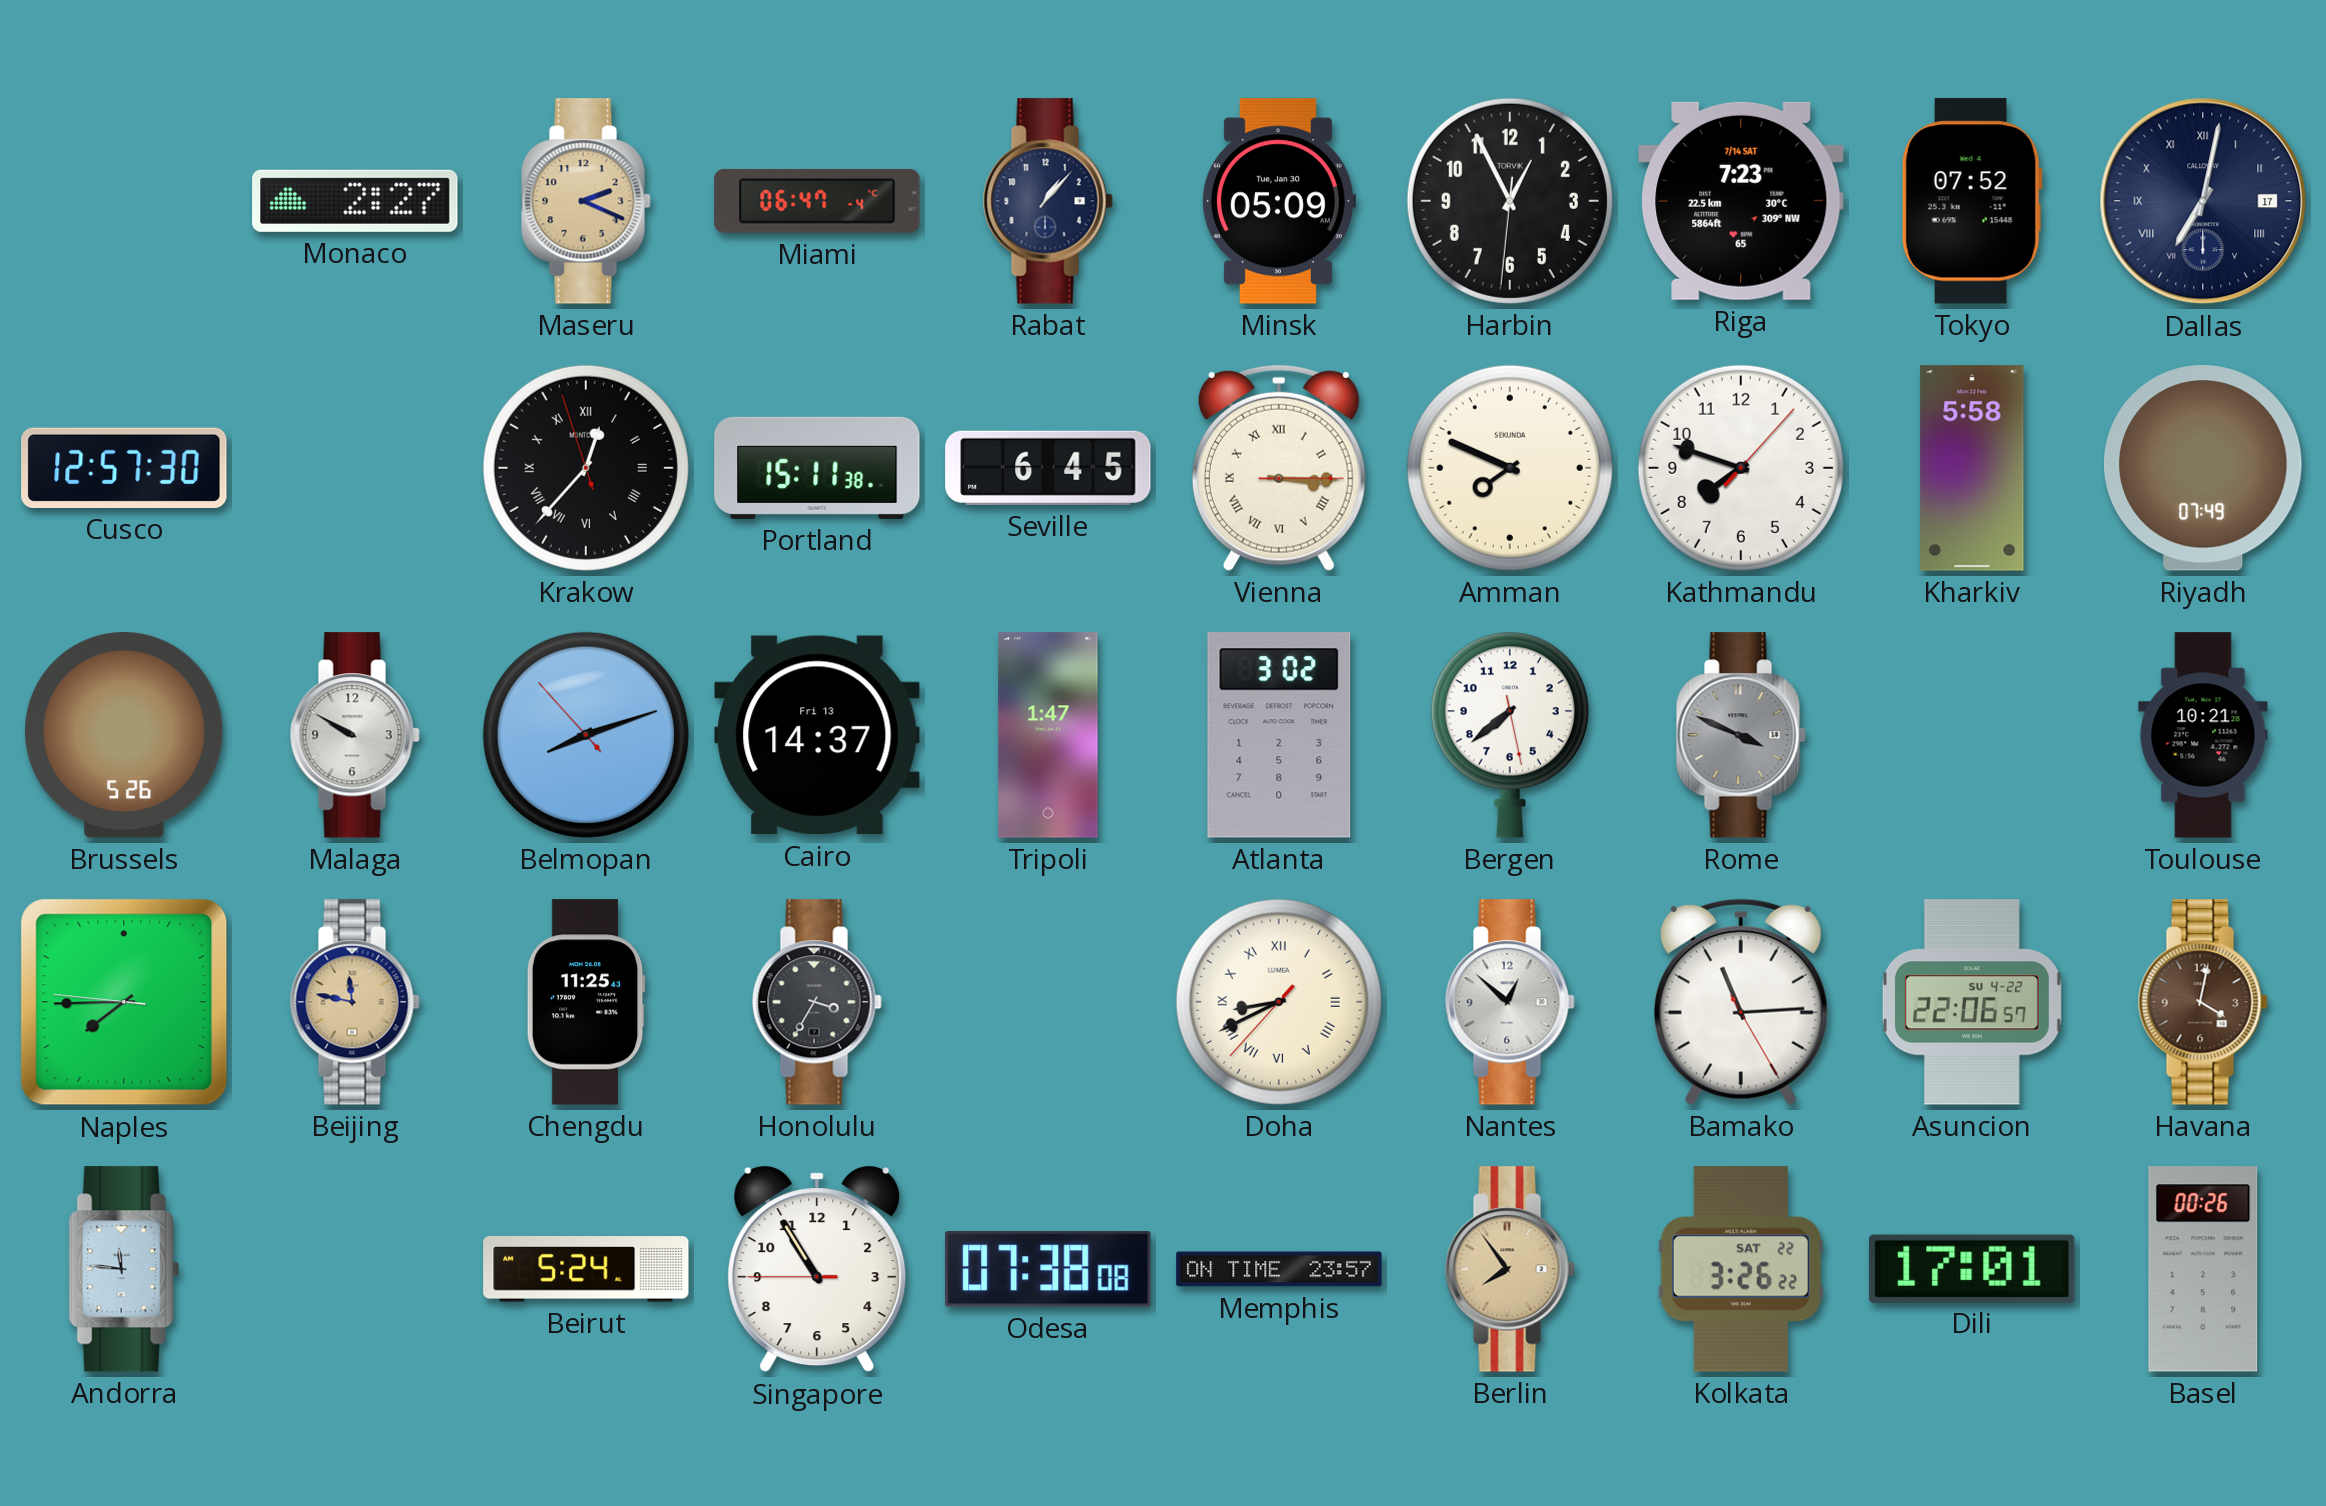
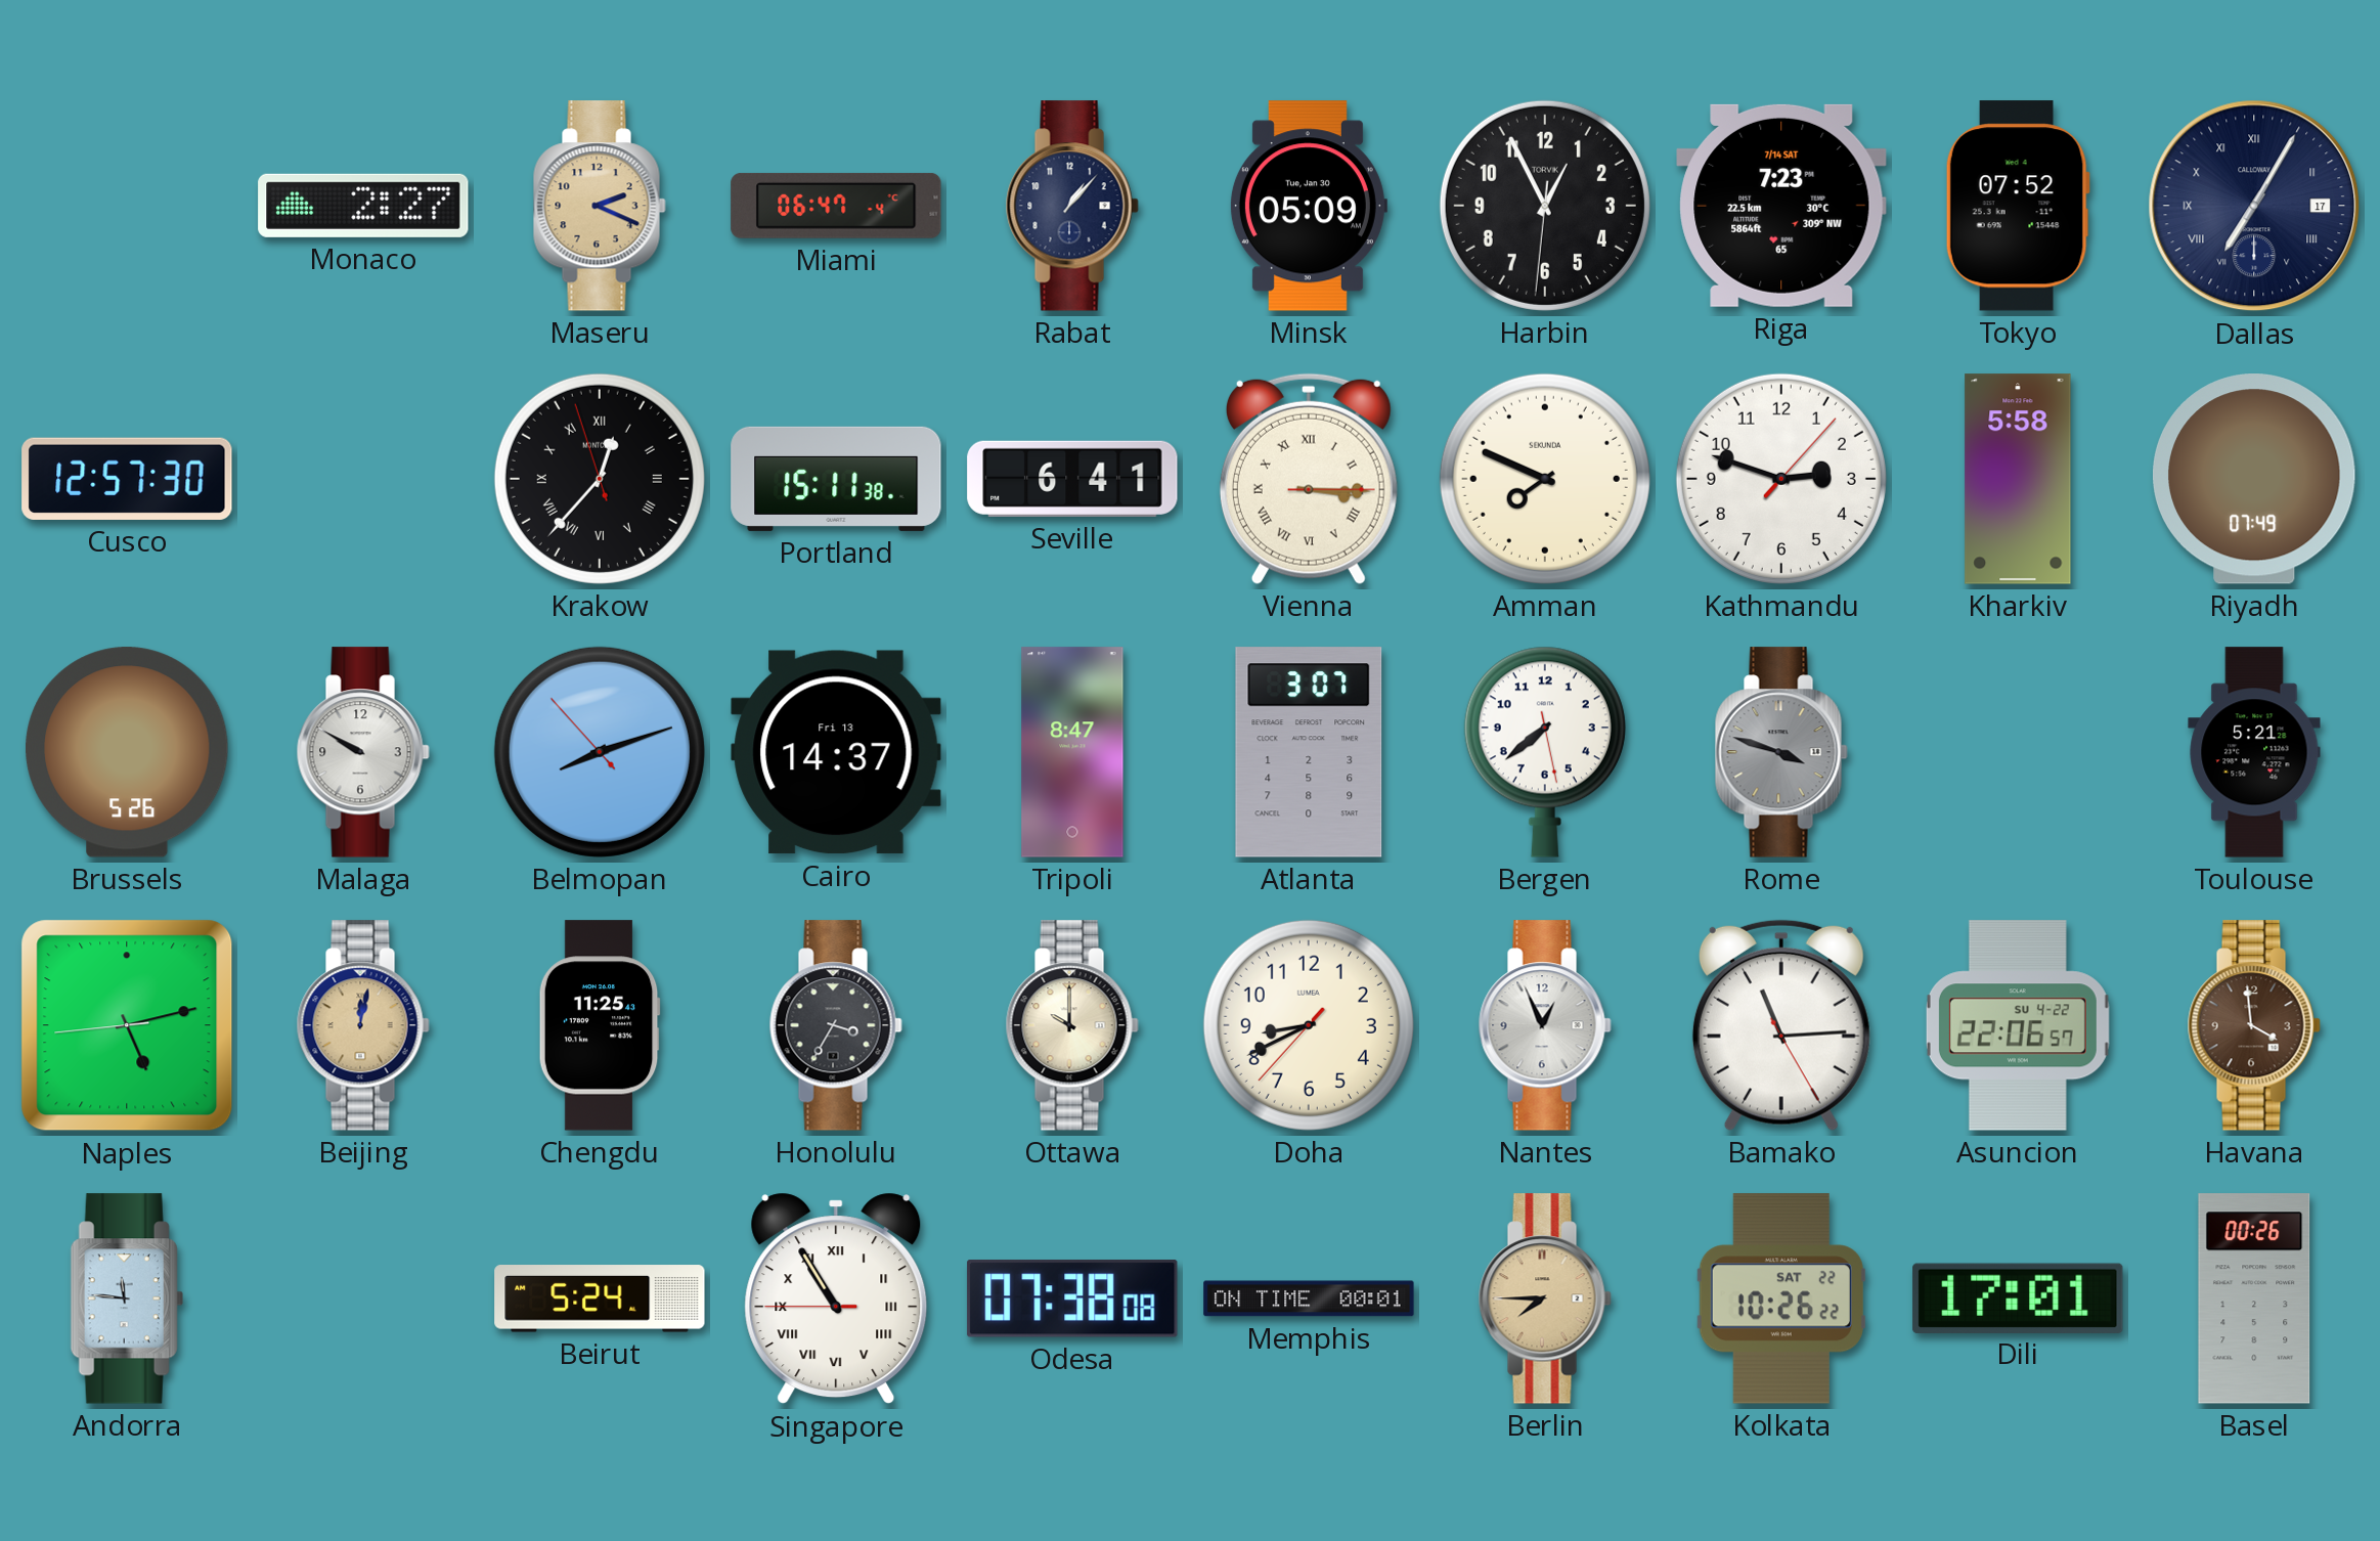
Dallas: 7:02 -> 7:05 (2254, 206)
Seville: 6:45 -> 6:41 (1072, 479)
Kathmandu: 7:48 -> 2:48 (1781, 479)
Tripoli: 1:47 -> 8:47 (1072, 752)
Atlanta: 3:02 -> 3:07 (1309, 752)
Rome: 3:49 -> 3:48 (1781, 752)
Toulouse: 10:21 -> 5:21 (2254, 752)
Naples: 7:44 -> 5:12 (127, 1025)
Beijing: 11:47 -> 12:02 (363, 1025)
Ottawa: none -> 10:00 (1072, 1025)
Doha numerals: Roman -> Arabic (1309, 1025)
Nantes: 12:52 -> 12:56 (1545, 1025)
Havana: 4:02 -> 3:59 (2254, 1025)
Singapore numerals: Arabic -> Roman (836, 1298)
Memphis: 23:57 -> 00:01 (1309, 1298)
Berlin: 7:54 -> 7:45 (1545, 1298)
Kolkata: 3:26 -> 10:26 (1781, 1298)
